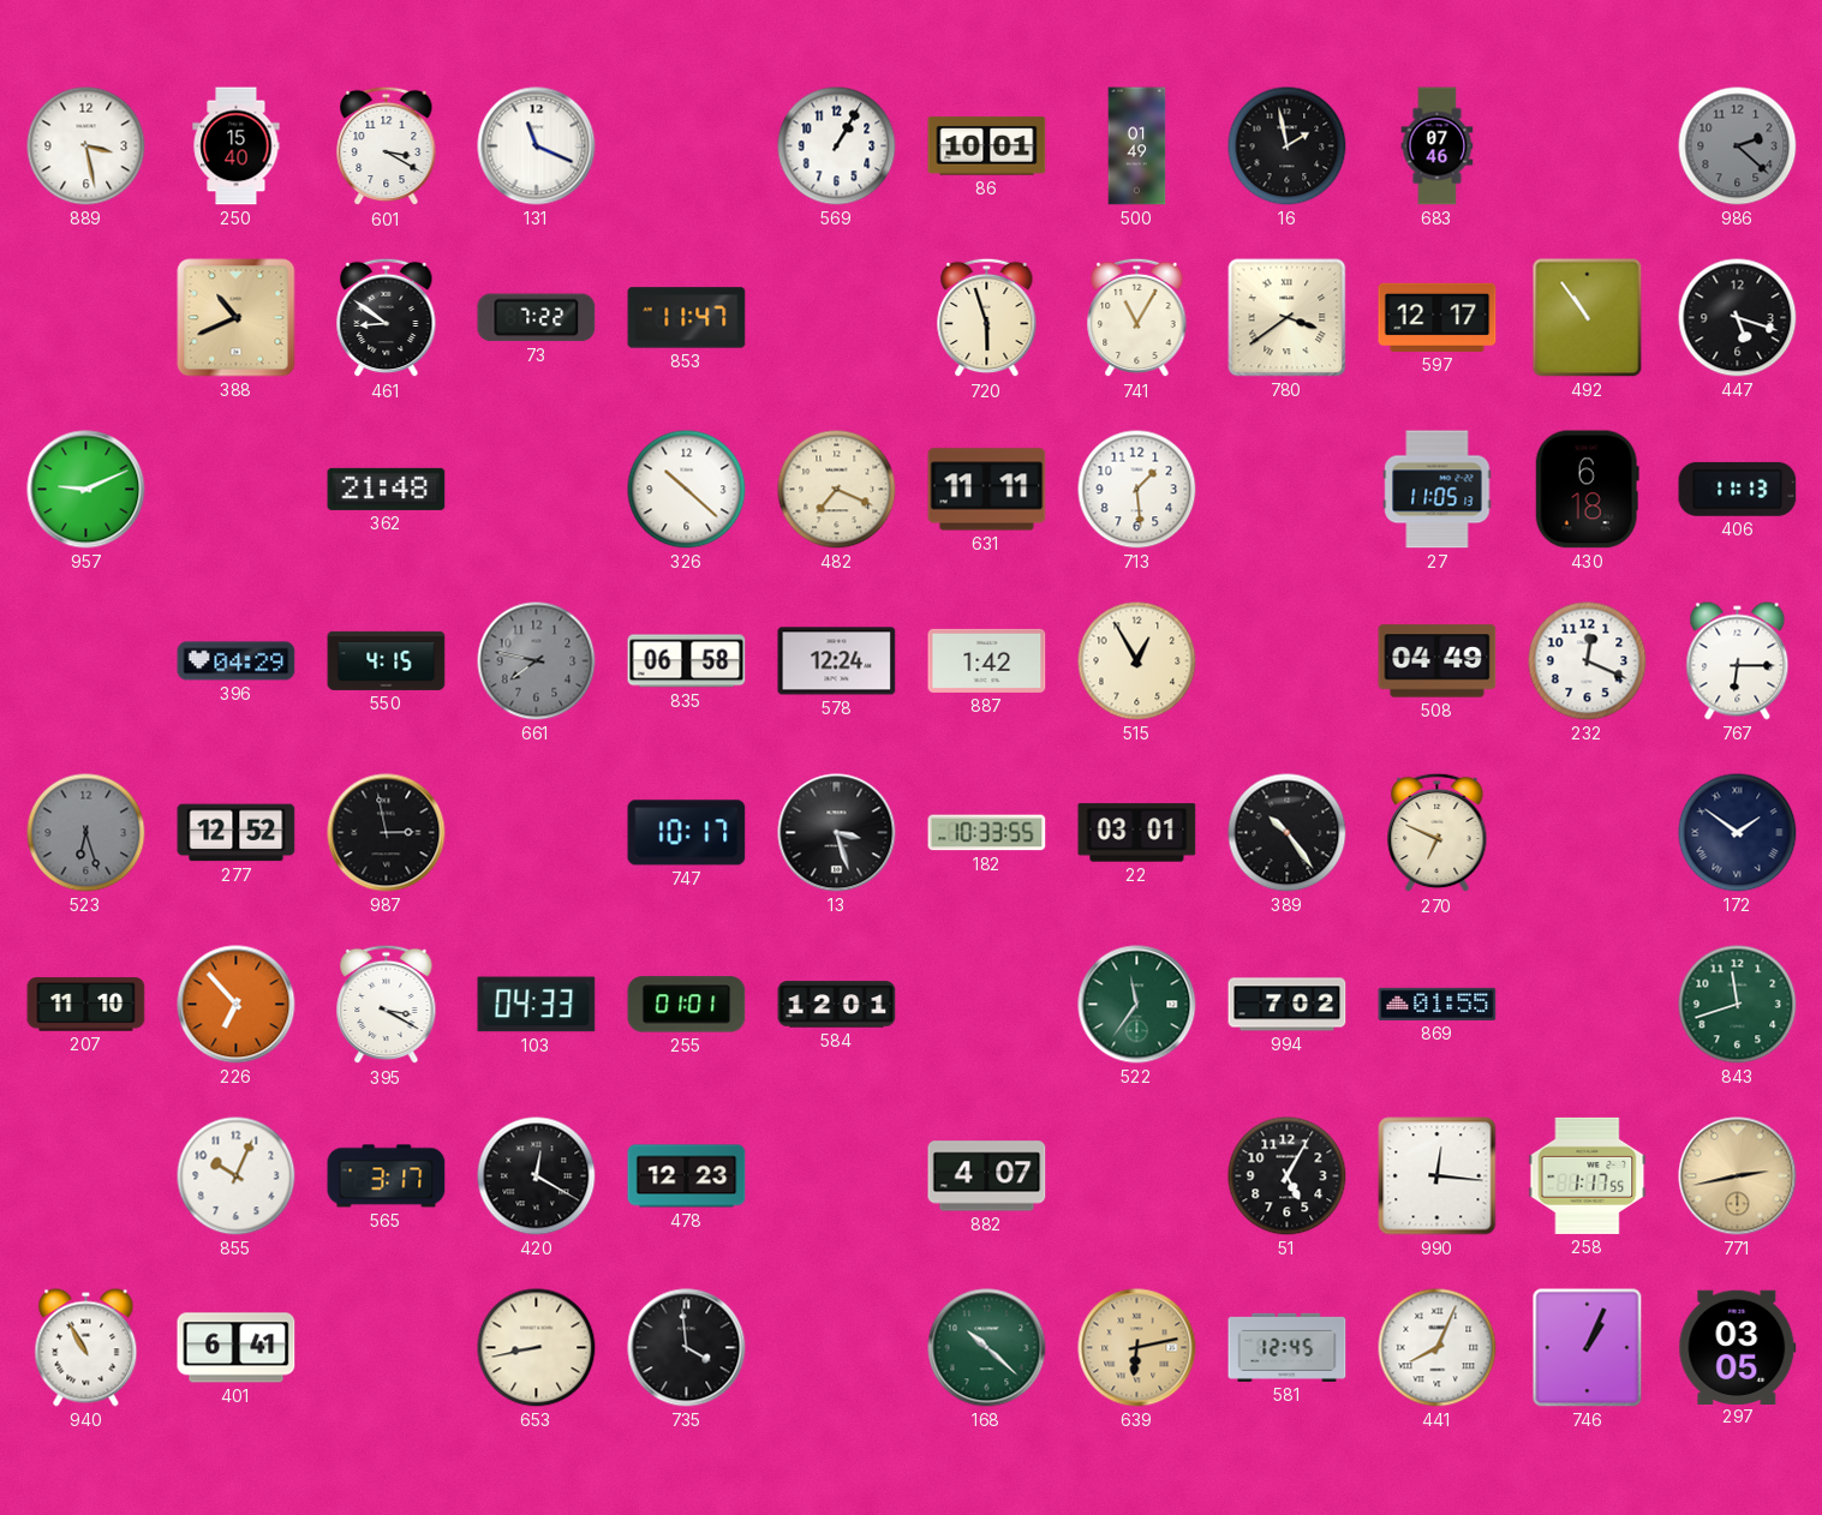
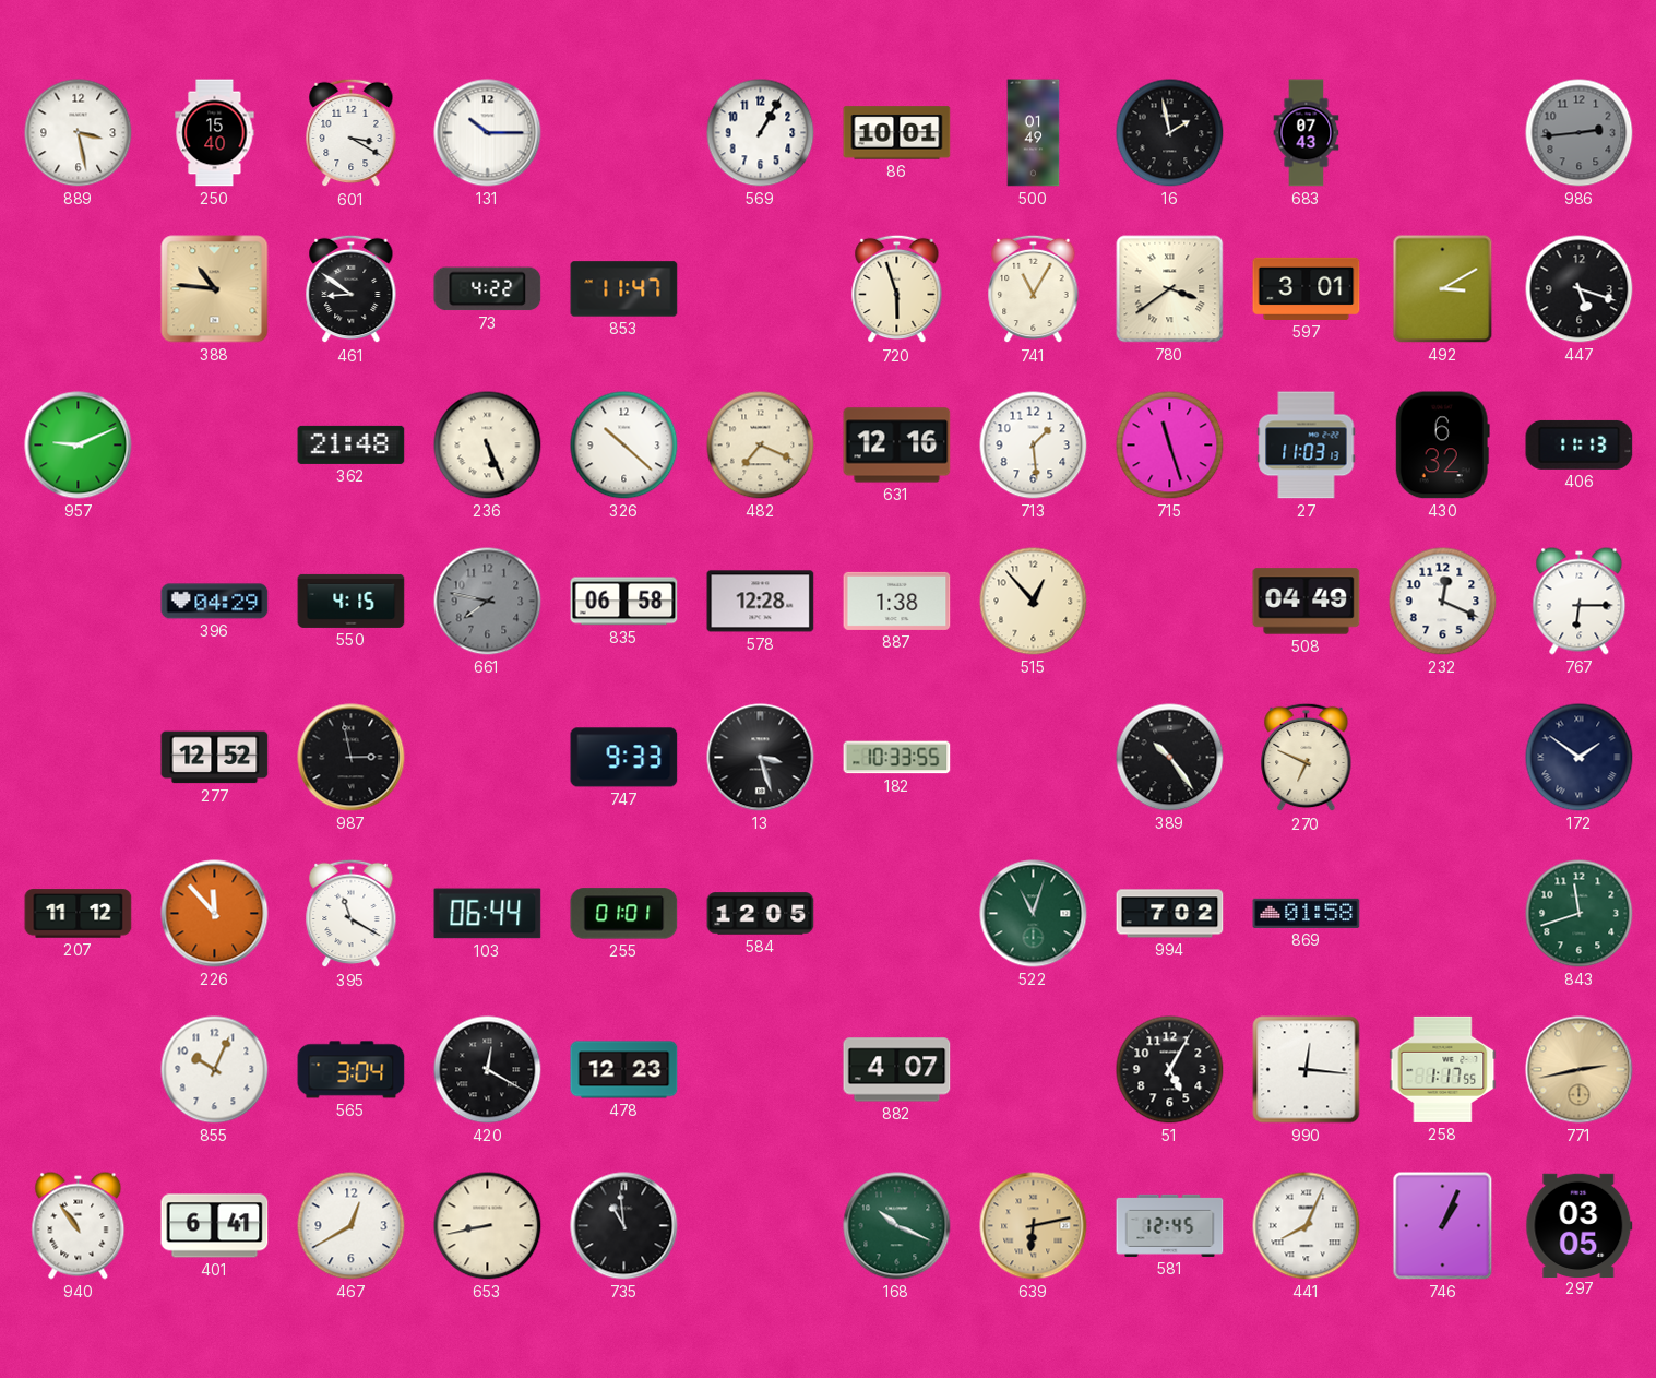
131: 11:19 -> 10:15 (488, 133)
683: 07:46 -> 07:43 (1307, 133)
986: 2:22 -> 2:44 (1580, 133)
388: 10:41 -> 10:46 (215, 289)
73: 7:22 -> 4:22 (488, 289)
597: 12:17 -> 3:01 (1307, 288)
492: 10:54 -> 3:10 (1443, 289)
236: none -> 5:26 (488, 446)
631: 11:11 -> 12:16 (897, 446)
715: none -> 11:27 (1170, 446)
27: 11:05 -> 11:03 (1307, 446)
430: 6:18 -> 6:32 (1442, 446)
578: 12:24 -> 12:28 (761, 602)
887: 1:42 -> 1:38 (897, 601)
515: 12:55 -> 12:53 (1034, 602)
523: 6:27 -> none (86, 833)
747: 10:17 -> 9:33 (624, 758)
22: 03:01 -> none (1137, 833)
207: 11:10 -> 11:12 (79, 914)
226: 6:53 -> 11:53 (215, 914)
395: 3:20 -> 11:20 (352, 914)
103: 04:33 -> 06:44 (488, 914)
584: 12:01 -> 12:05 (761, 914)
522: 11:36 -> 11:03 (1034, 914)
869: 01:55 -> 01:58 (1307, 913)
565: 3:17 -> 3:04 (352, 1070)
940: 10:55 -> 10:54 (79, 1226)
467: none -> 12:40 (352, 1226)
735: 3:59 -> 10:59 (624, 1226)
168: 10:22 -> 10:19 (897, 1226)
